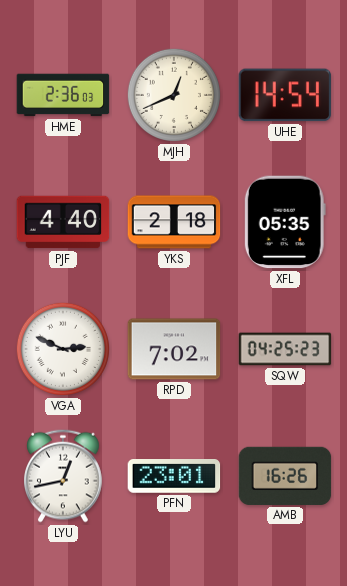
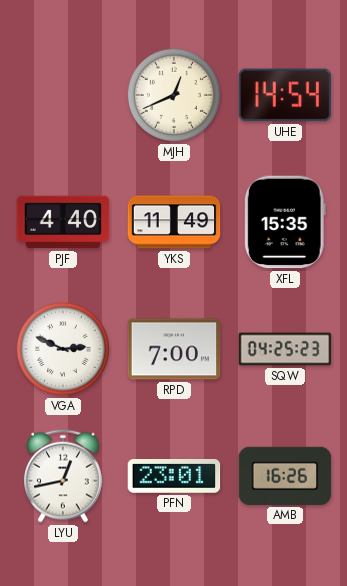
HME: 2:36 -> none (63, 95)
YKS: 2:18 -> 11:49 (174, 222)
XFL: 05:35 -> 15:35 (285, 222)
RPD: 7:02 -> 7:00 (174, 349)
